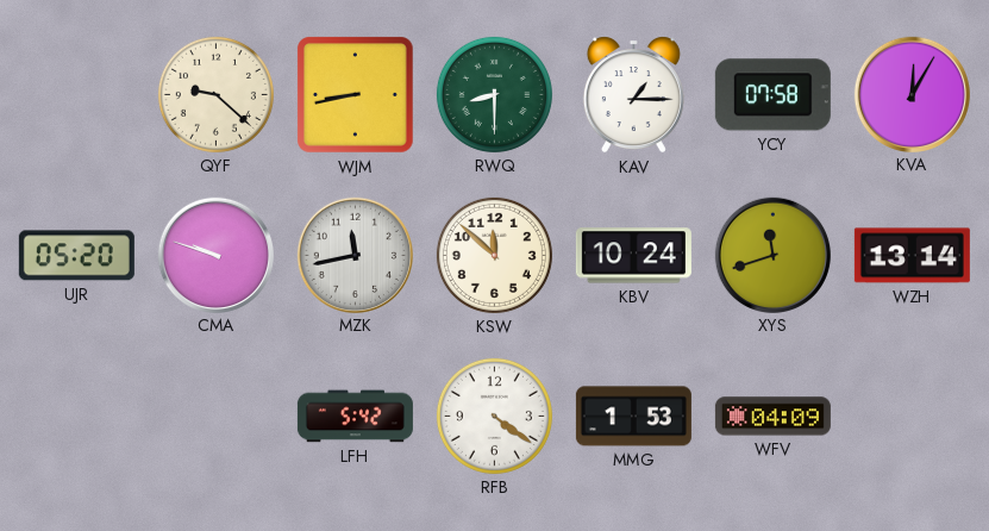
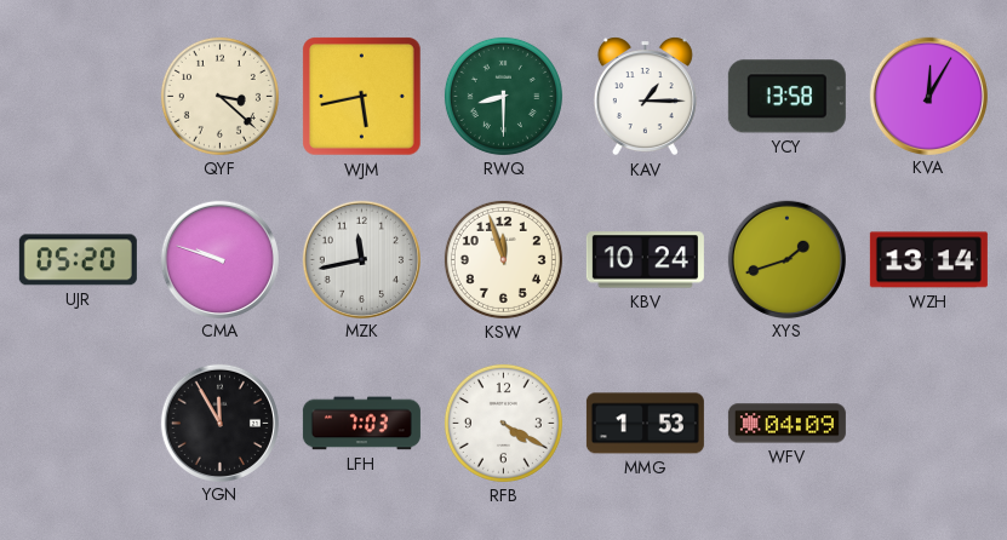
QYF: 9:22 -> 3:22 (219, 96)
WJM: 8:43 -> 5:43 (362, 97)
YCY: 07:58 -> 13:58 (786, 97)
KSW: 11:52 -> 11:57 (503, 259)
XYS: 11:42 -> 1:42 (786, 259)
YGN: none -> 11:55 (219, 423)
LFH: 5:42 -> 7:03 (361, 424)
RFB: 4:21 -> 4:20 (503, 423)
